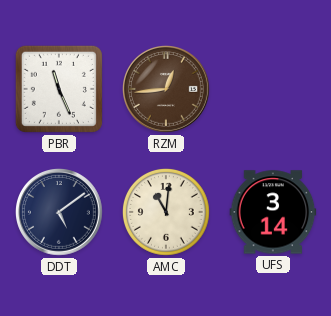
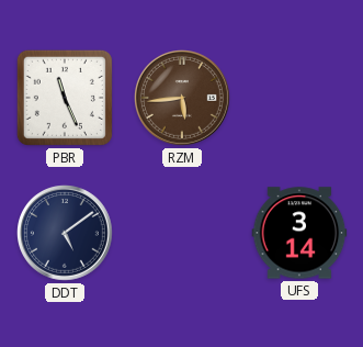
RZM: 12:44 -> 5:44 (183, 99)
AMC: 11:01 -> none (166, 212)
